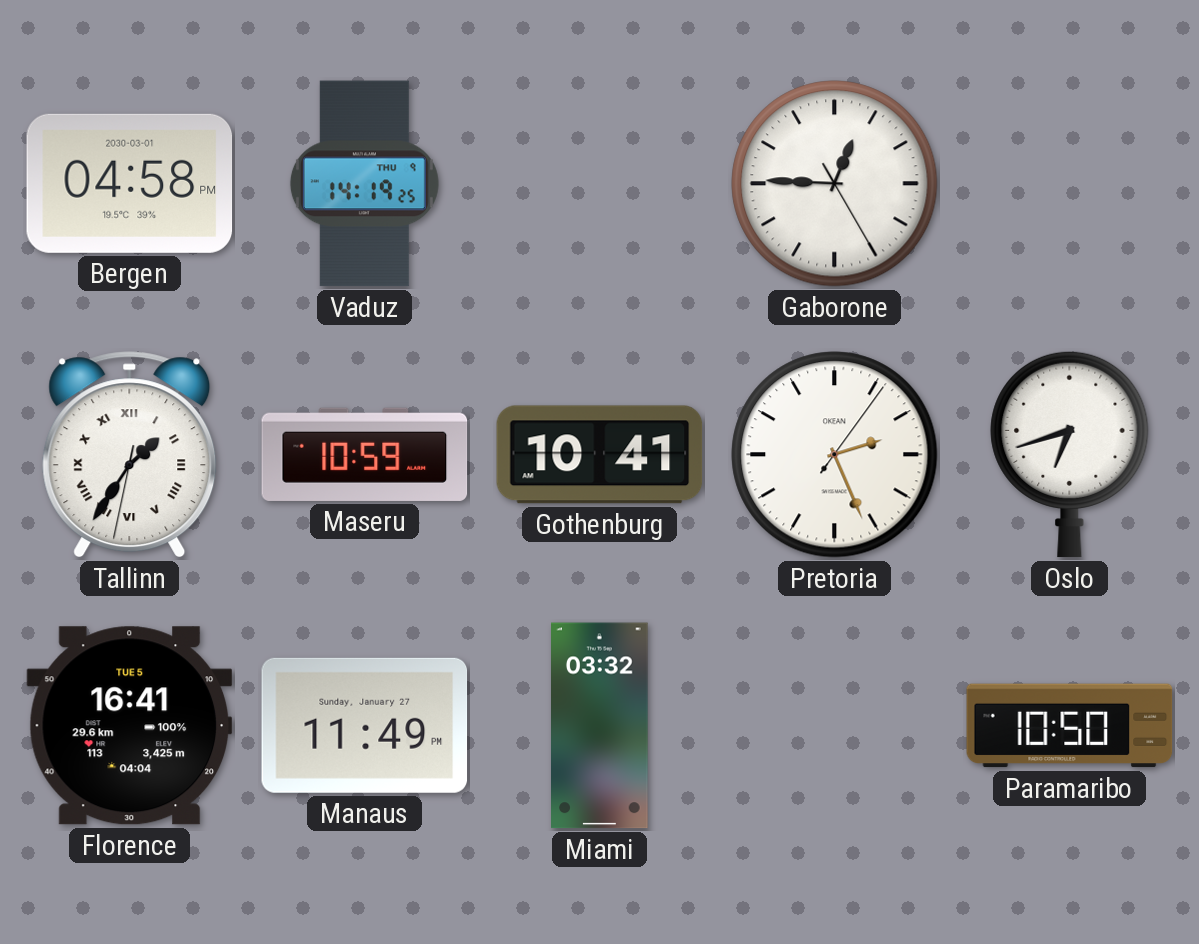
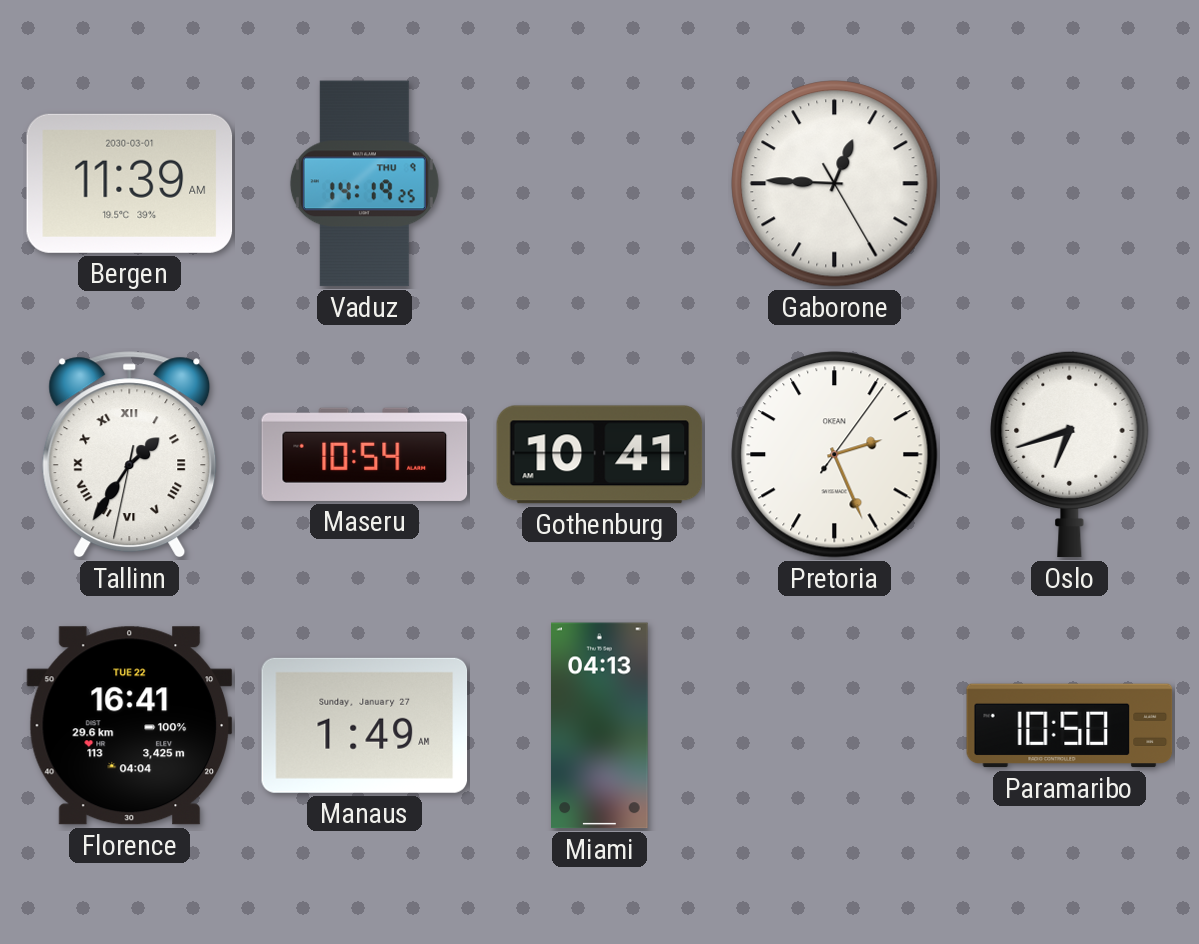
Bergen: 04:58 -> 11:39 (130, 183)
Maseru: 10:59 -> 10:54 (365, 454)
Florence date: TUE 5 -> TUE 22 (130, 726)
Manaus: 11:49 -> 1:49 (365, 725)
Miami: 03:32 -> 04:13 (600, 726)
